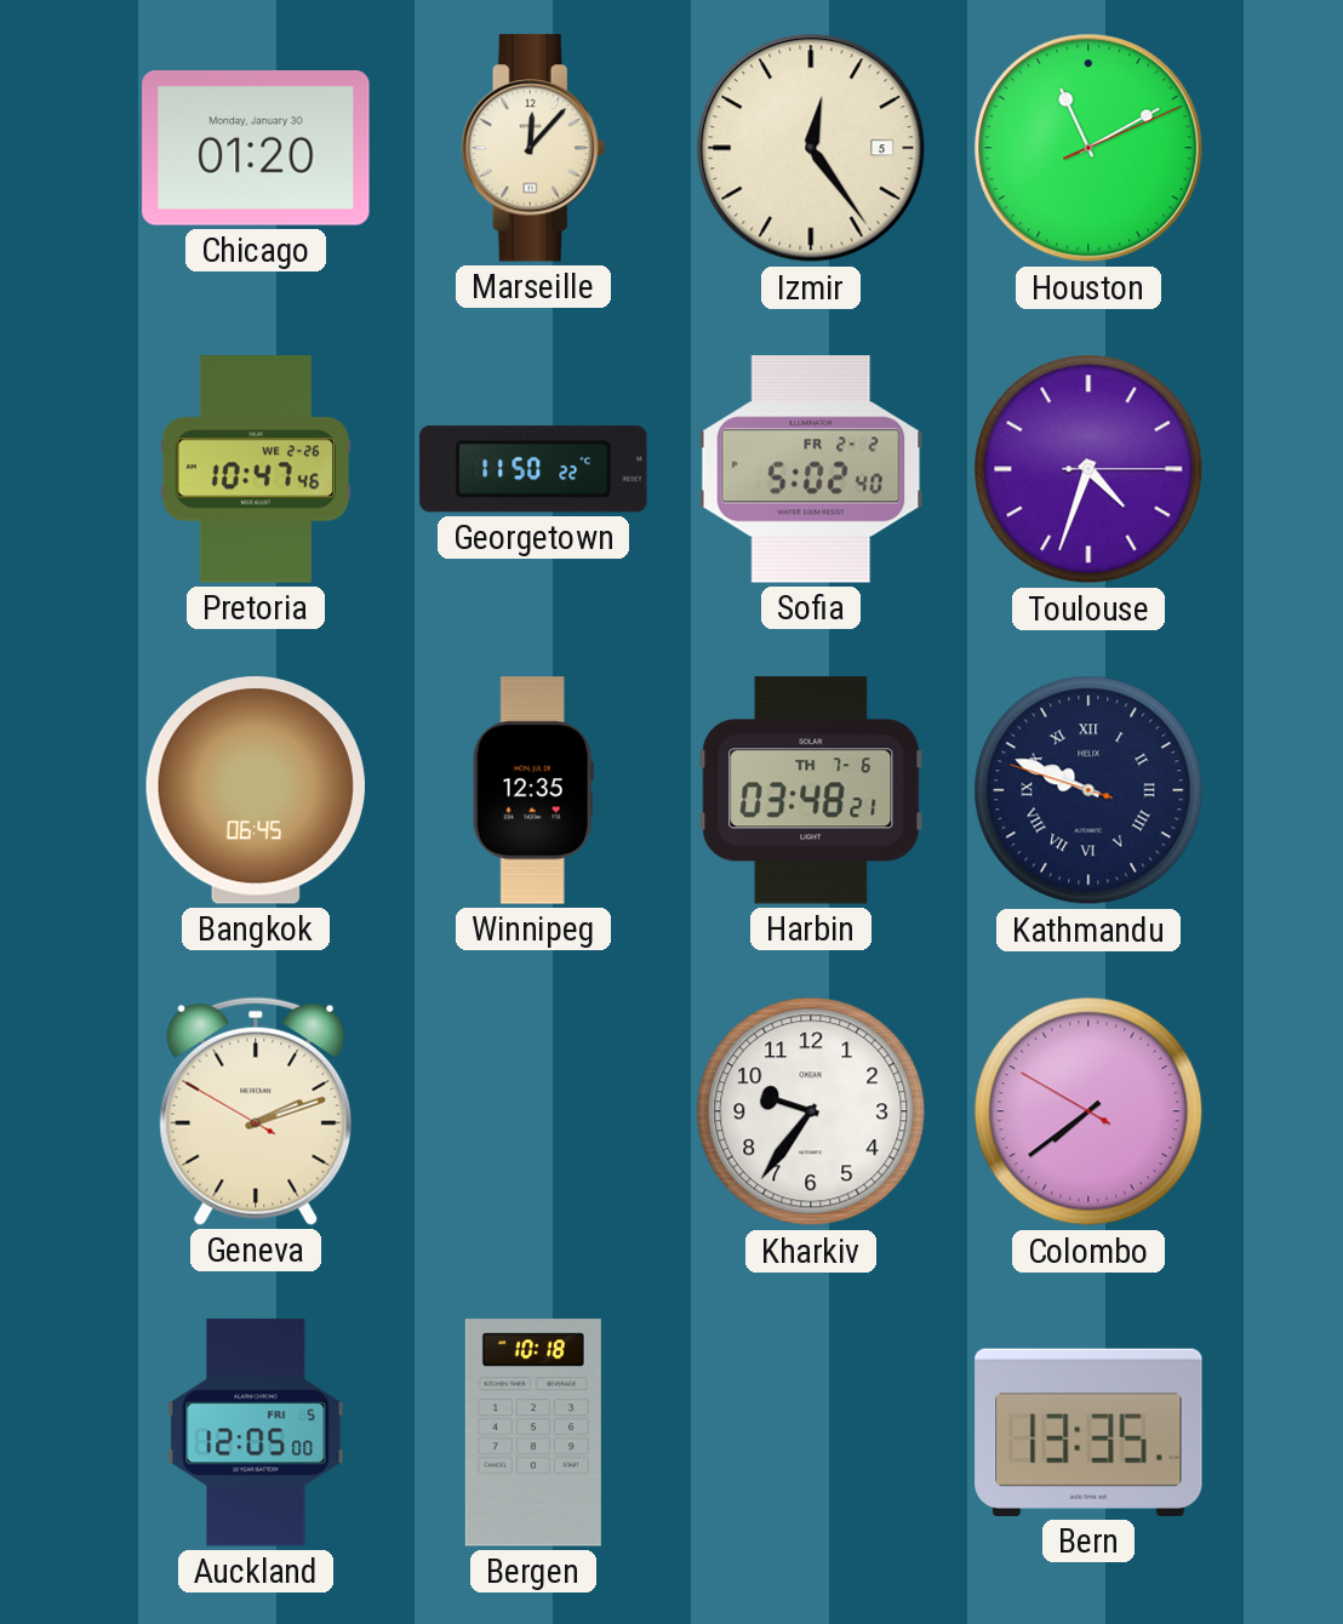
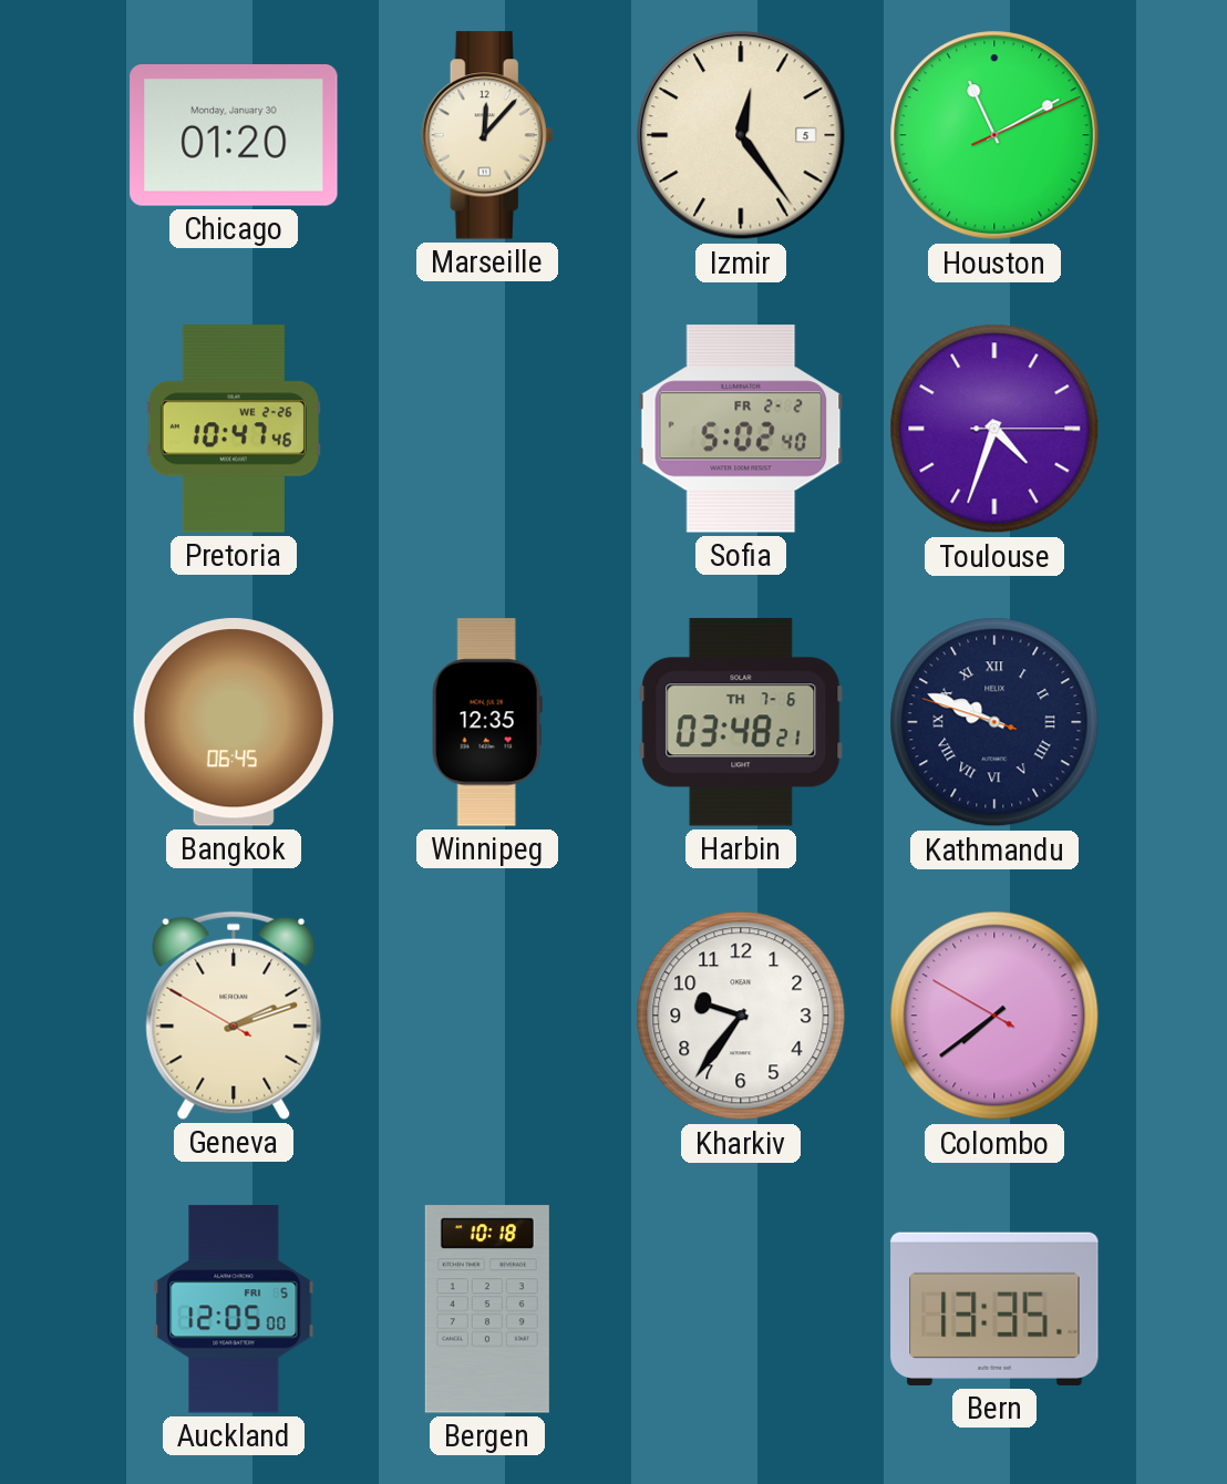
Georgetown: 11:50 -> none (533, 469)
